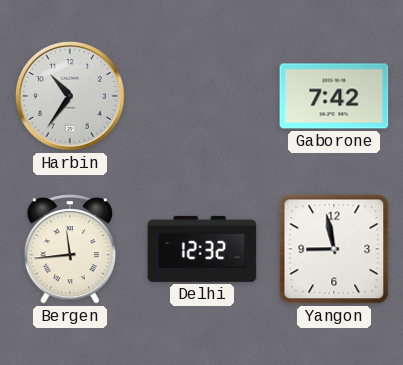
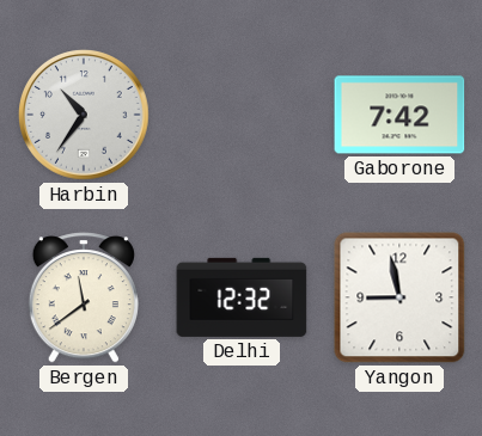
Bergen: 11:44 -> 11:39 (84, 297)
